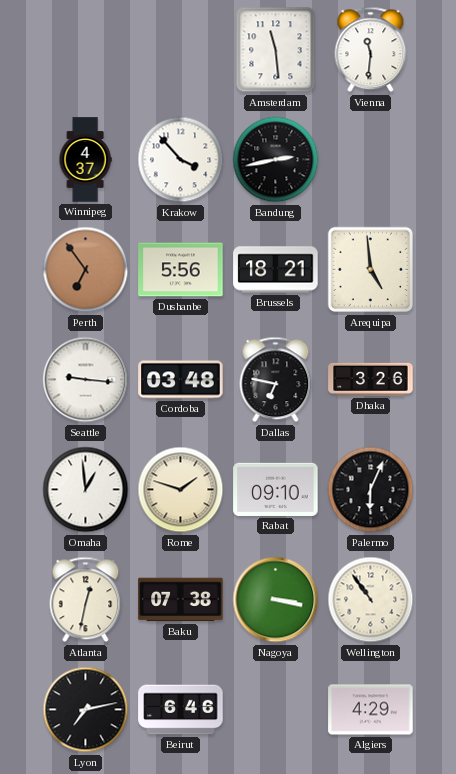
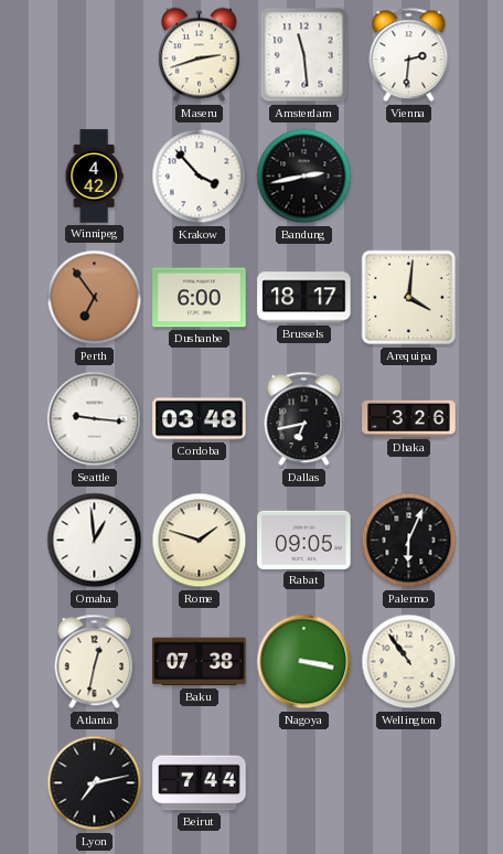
Maseru: none -> 2:42 (199, 55)
Vienna: 11:31 -> 2:31 (409, 55)
Winnipeg: 4:37 -> 4:42 (94, 177)
Dushanbe: 5:56 -> 6:00 (200, 298)
Brussels: 18:21 -> 18:17 (304, 298)
Arequipa: 4:59 -> 4:01 (409, 298)
Dallas: 6:47 -> 6:43 (304, 419)
Rabat: 09:10 -> 09:05 (304, 540)
Beirut: 6:46 -> 7:44 (200, 783)
Algiers: 4:29 -> none (371, 710)
